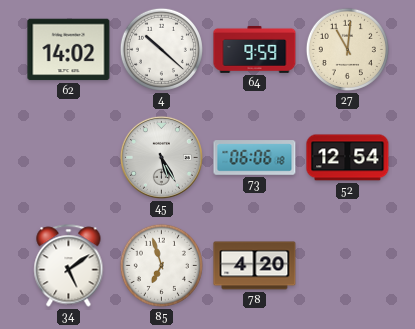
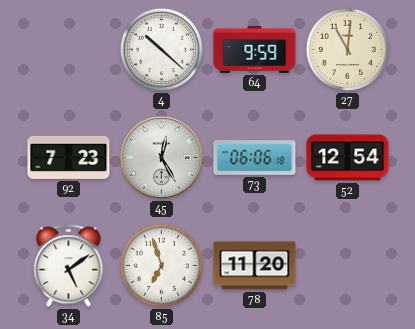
62: 14:02 -> none (69, 50)
92: none -> 7:23 (69, 157)
45: 5:25 -> 12:25 (161, 157)
78: 4:20 -> 11:20 (255, 266)
